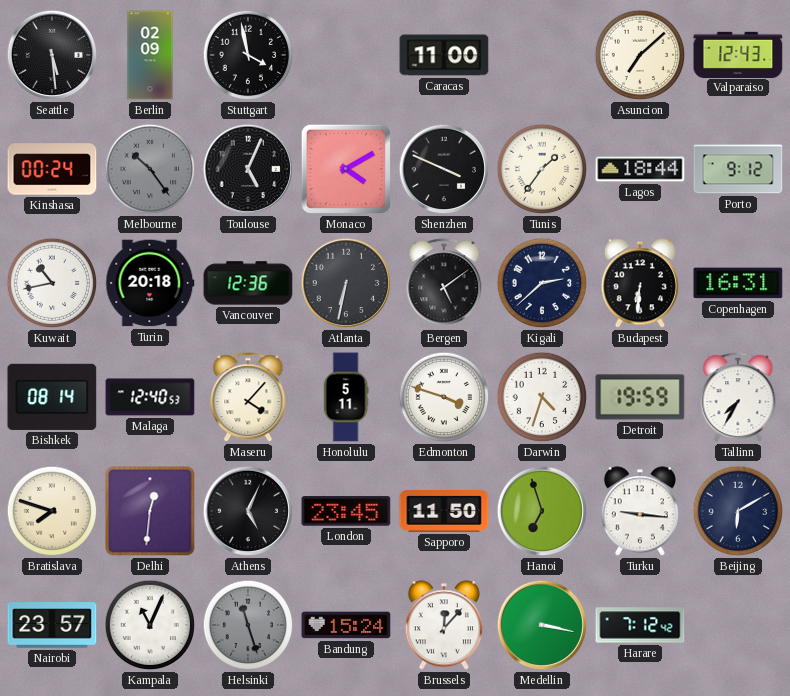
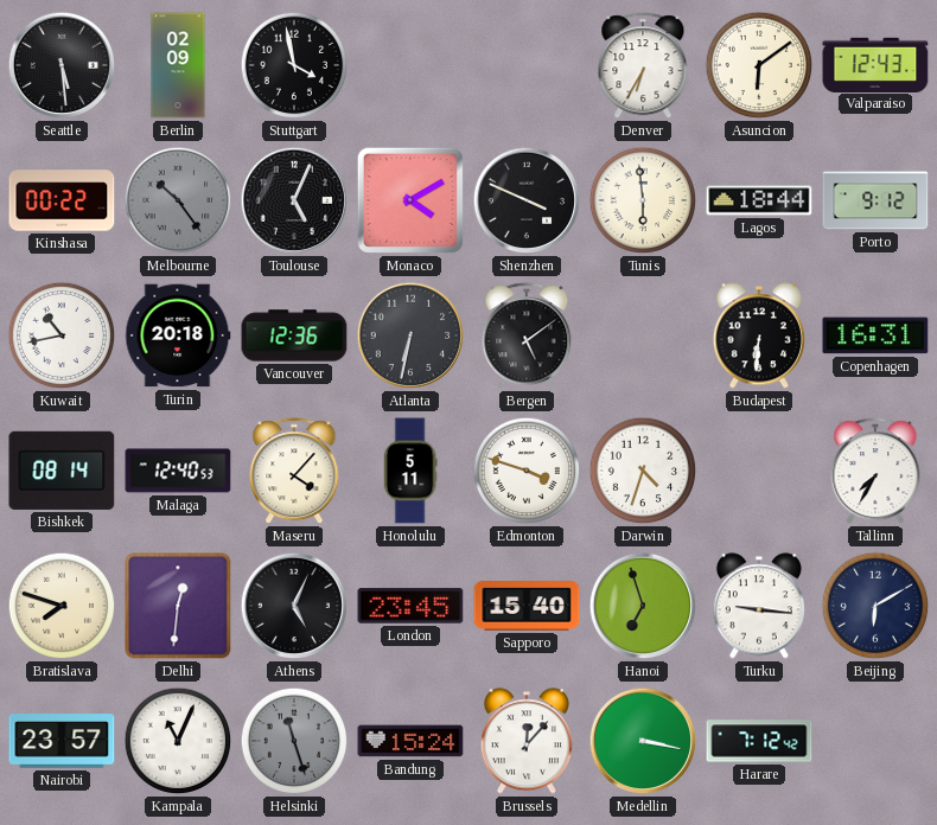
Caracas: 11:00 -> none (444, 55)
Denver: none -> 6:35 (643, 66)
Asuncion: 7:08 -> 6:09 (759, 65)
Kinshasa: 00:24 -> 00:22 (62, 200)
Tunis: 1:36 -> 5:59 (643, 200)
Kigali: 2:38 -> none (542, 283)
Detroit: 19:59 -> none (640, 397)
Sapporo: 11:50 -> 15:40 (527, 606)
